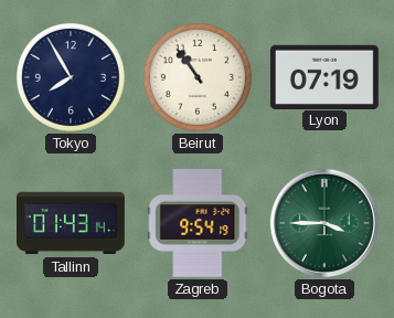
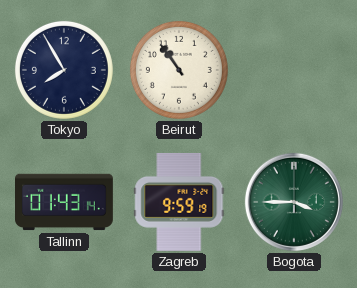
Lyon: 07:19 -> none (324, 76)
Zagreb: 9:54 -> 9:59 (179, 202)
